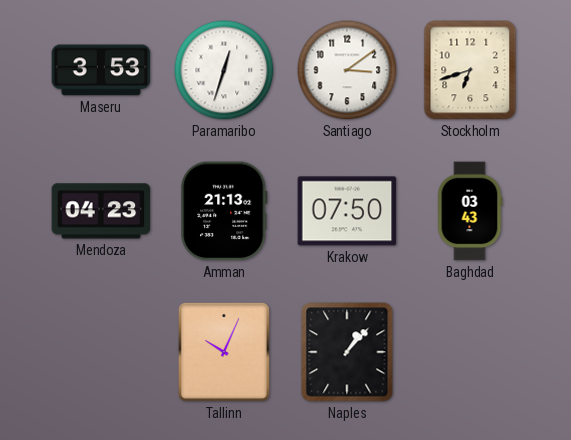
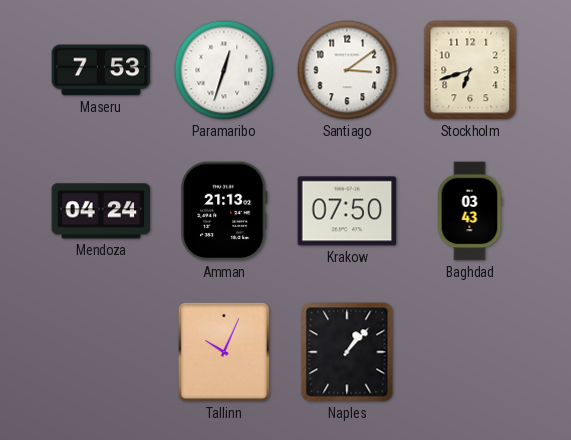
Maseru: 3:53 -> 7:53 (101, 70)
Mendoza: 04:23 -> 04:24 (101, 211)
